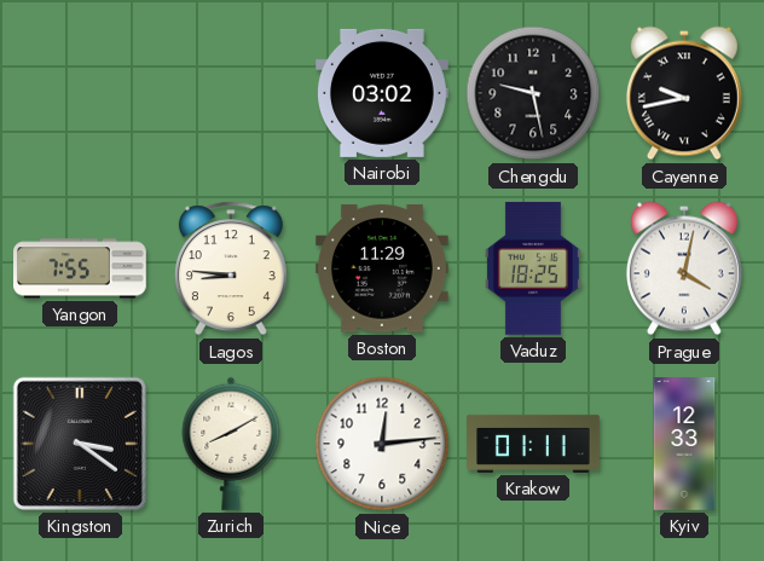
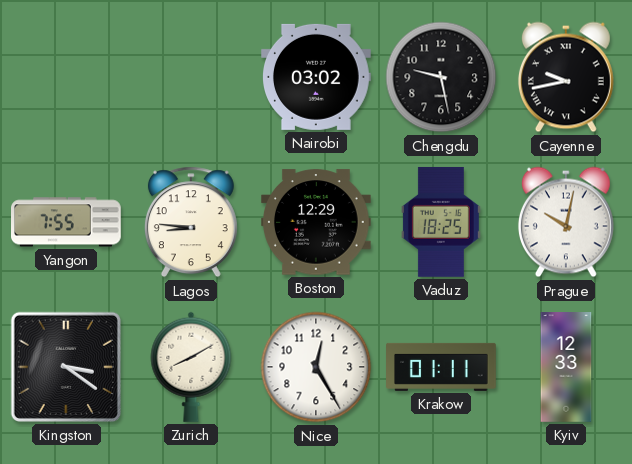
Boston: 11:29 -> 12:29 (316, 222)
Prague: 4:02 -> 10:02 (566, 222)
Nice: 12:14 -> 12:25 (316, 367)
